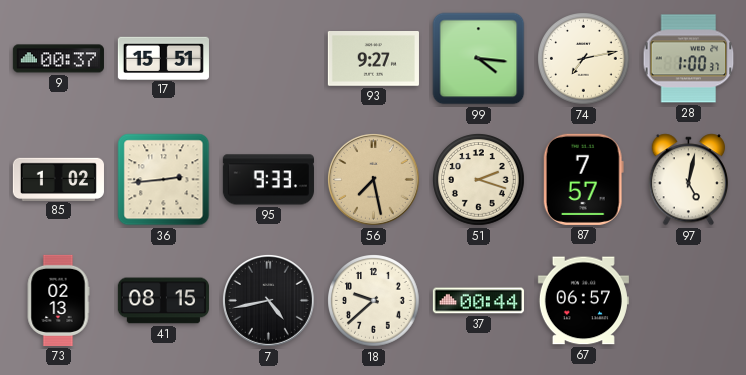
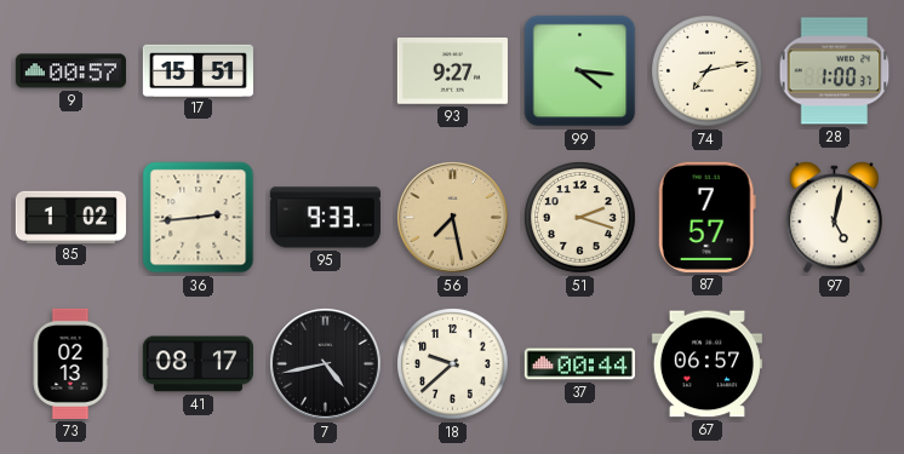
9: 00:37 -> 00:57 (70, 71)
41: 08:15 -> 08:17 (198, 364)
